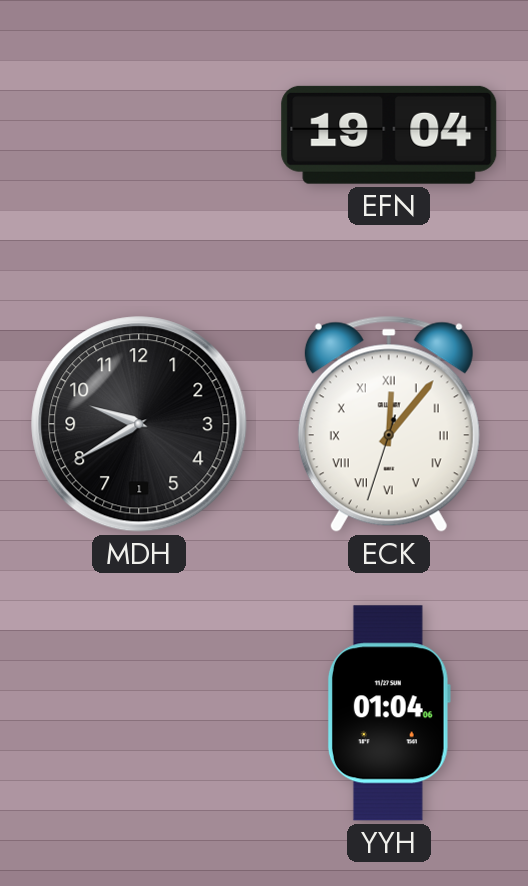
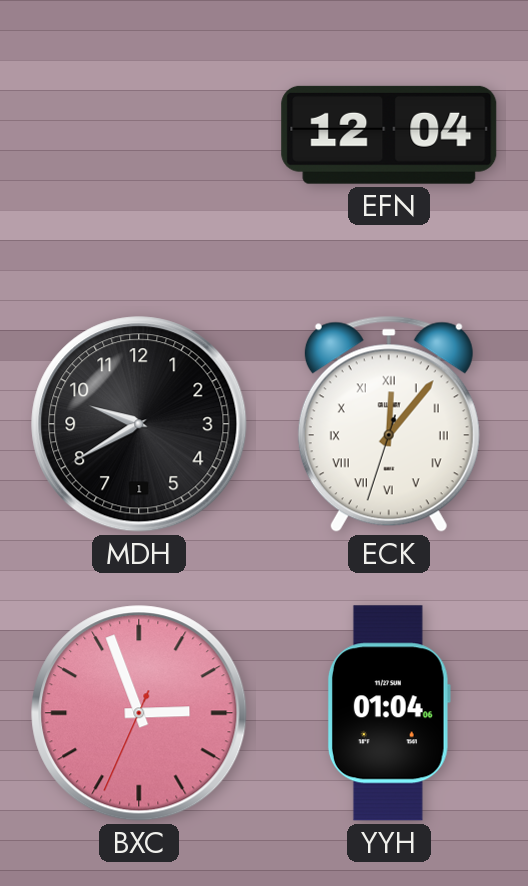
EFN: 19:04 -> 12:04 (389, 135)
BXC: none -> 2:56 (139, 713)
